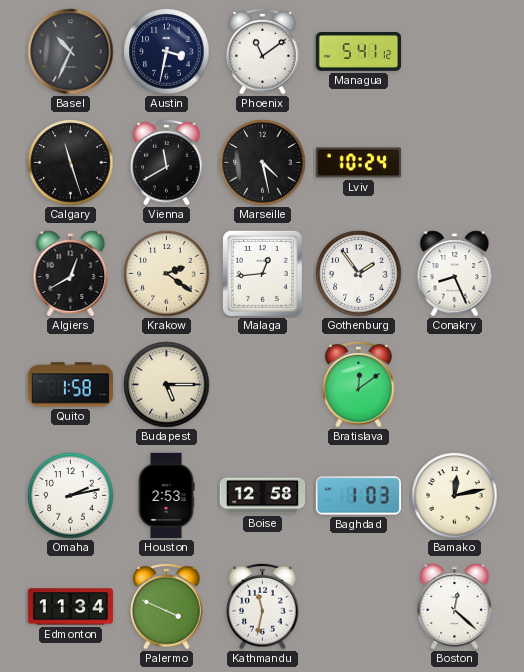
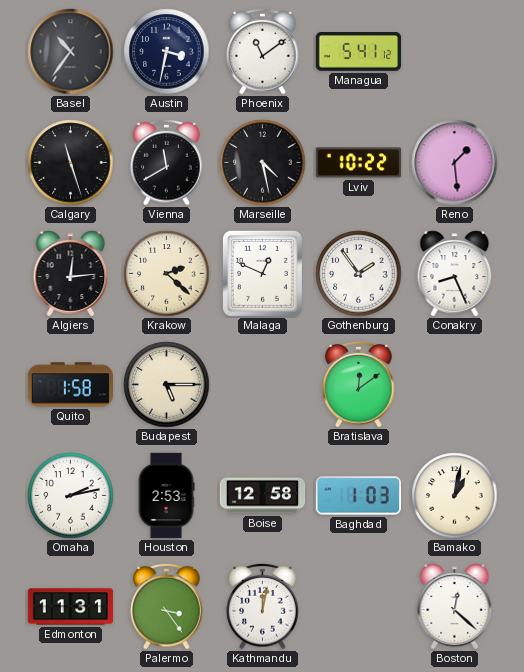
Basel: 10:34 -> 10:36 (71, 52)
Lviv: 10:24 -> 10:22 (359, 163)
Reno: none -> 1:29 (455, 163)
Algiers: 12:40 -> 12:14 (71, 274)
Krakow: 2:21 -> 2:22 (167, 274)
Malaga: 12:44 -> 12:49 (262, 273)
Bamako: 12:13 -> 1:02 (455, 496)
Edmonton: 11:34 -> 11:31 (71, 607)
Palermo: 3:49 -> 3:24 (167, 606)
Kathmandu: 11:32 -> 12:02 (263, 606)
